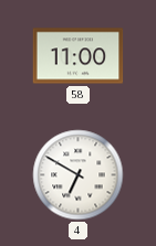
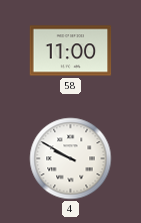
4: 6:50 -> 9:50 (71, 159)
